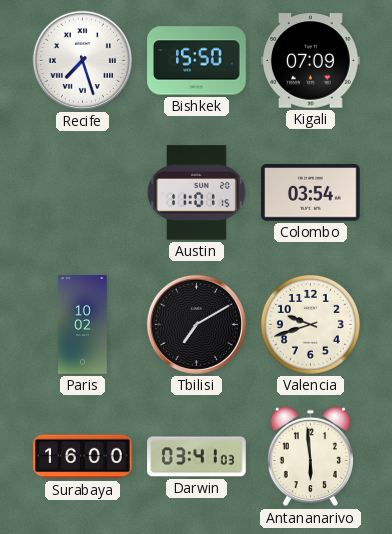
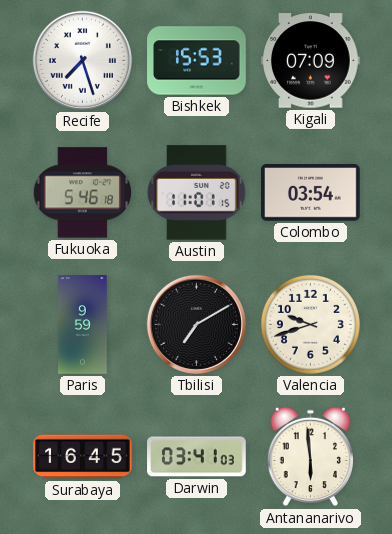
Bishkek: 15:50 -> 15:53 (197, 61)
Fukuoka: none -> 5:46 (82, 193)
Paris: 10:02 -> 9:59 (83, 325)
Surabaya: 16:00 -> 16:45 (83, 457)
